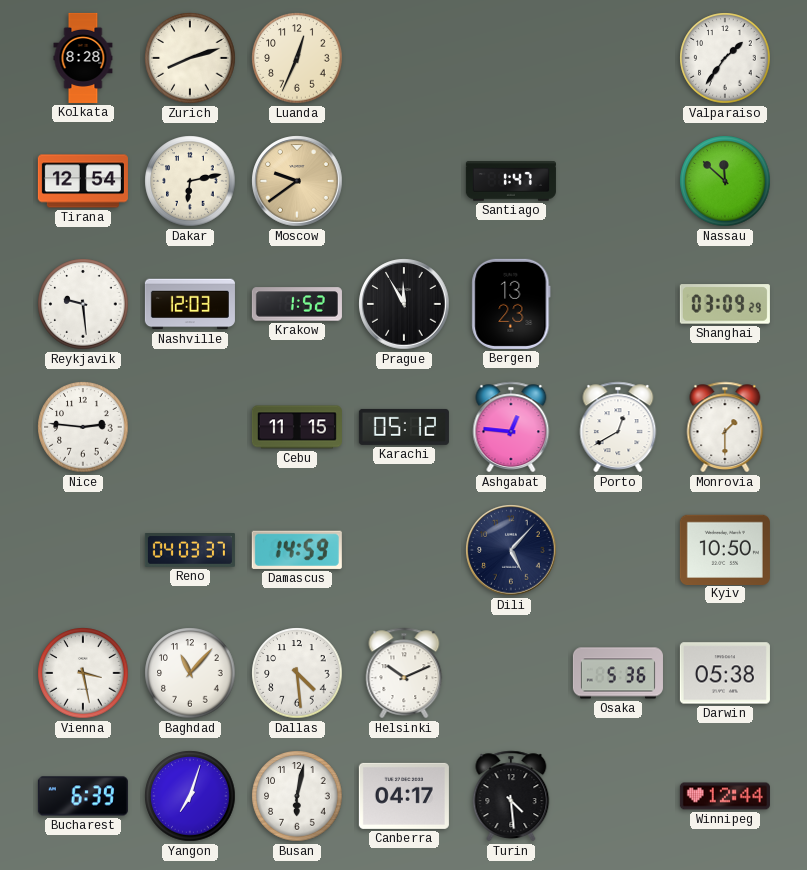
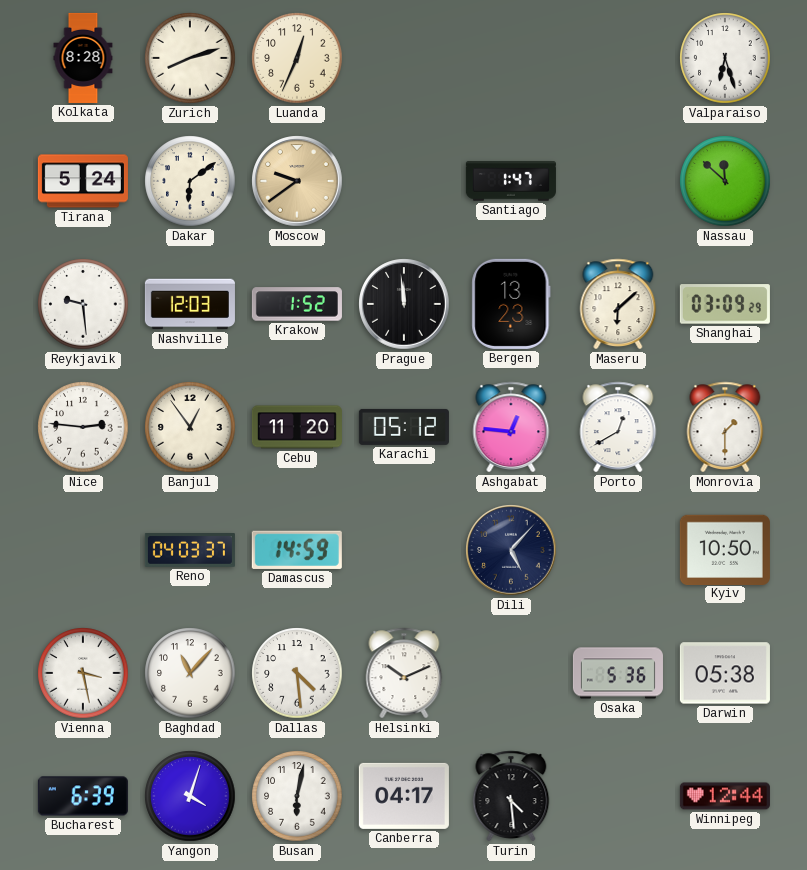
Valparaiso: 1:36 -> 6:27 (725, 58)
Tirana: 12:54 -> 5:24 (83, 181)
Dakar: 6:13 -> 6:09 (190, 181)
Prague: 11:55 -> 11:59 (404, 304)
Maseru: none -> 6:08 (618, 304)
Banjul: none -> 12:54 (190, 427)
Cebu: 11:15 -> 11:20 (297, 427)
Yangon: 7:03 -> 4:03 (190, 796)
